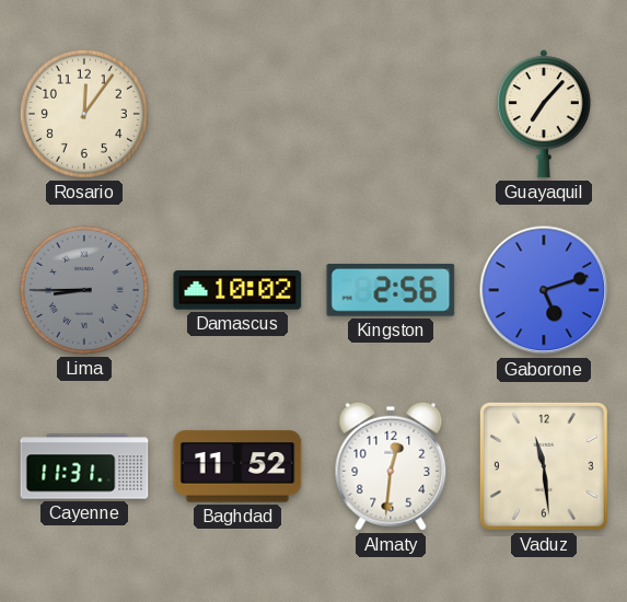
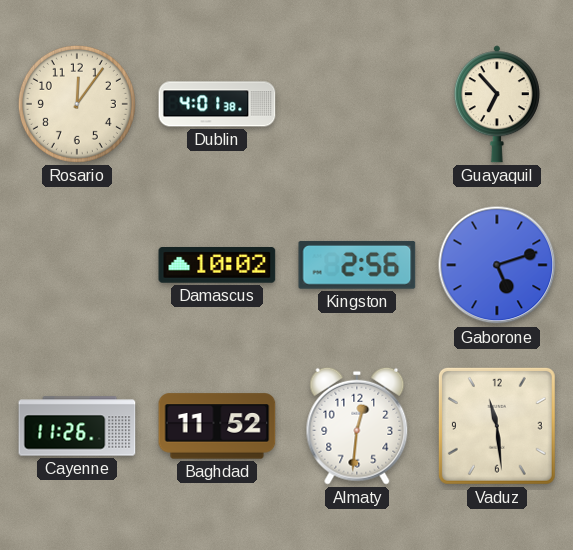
Dublin: none -> 4:01 (217, 104)
Guayaquil: 7:07 -> 6:53 (497, 104)
Lima: 8:45 -> none (84, 290)
Cayenne: 11:31 -> 11:26 (77, 426)
